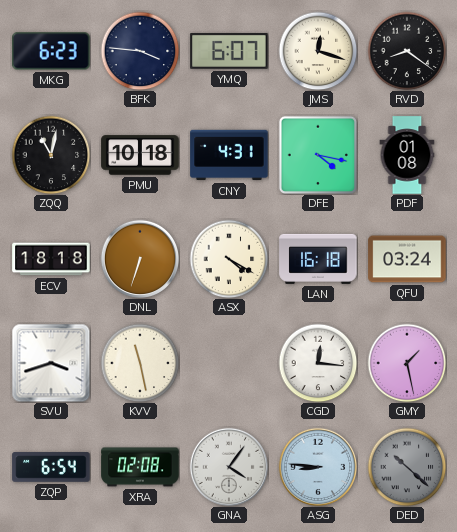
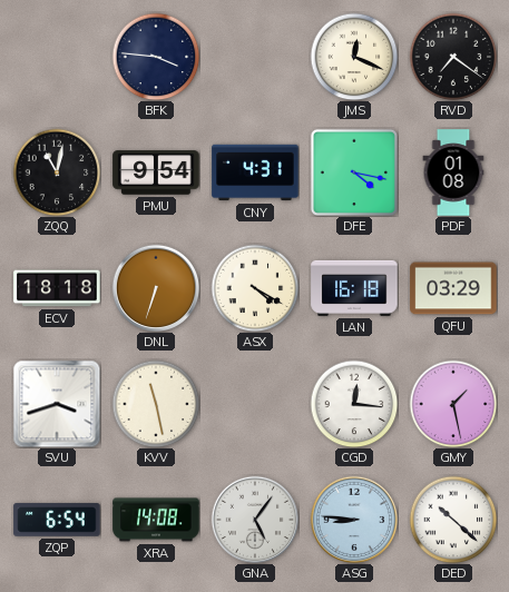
MKG: 6:23 -> none (51, 51)
YMQ: 6:07 -> none (229, 52)
JMS: 12:18 -> 12:19 (354, 57)
RVD: 8:21 -> 7:21 (453, 57)
PMU: 10:18 -> 9:54 (156, 172)
QFU: 03:24 -> 03:29 (453, 288)
XRA: 02:08 -> 14:08 (156, 520)
GNA: 4:06 -> 5:06 (254, 519)
DED dial: grey -> white (453, 520)
